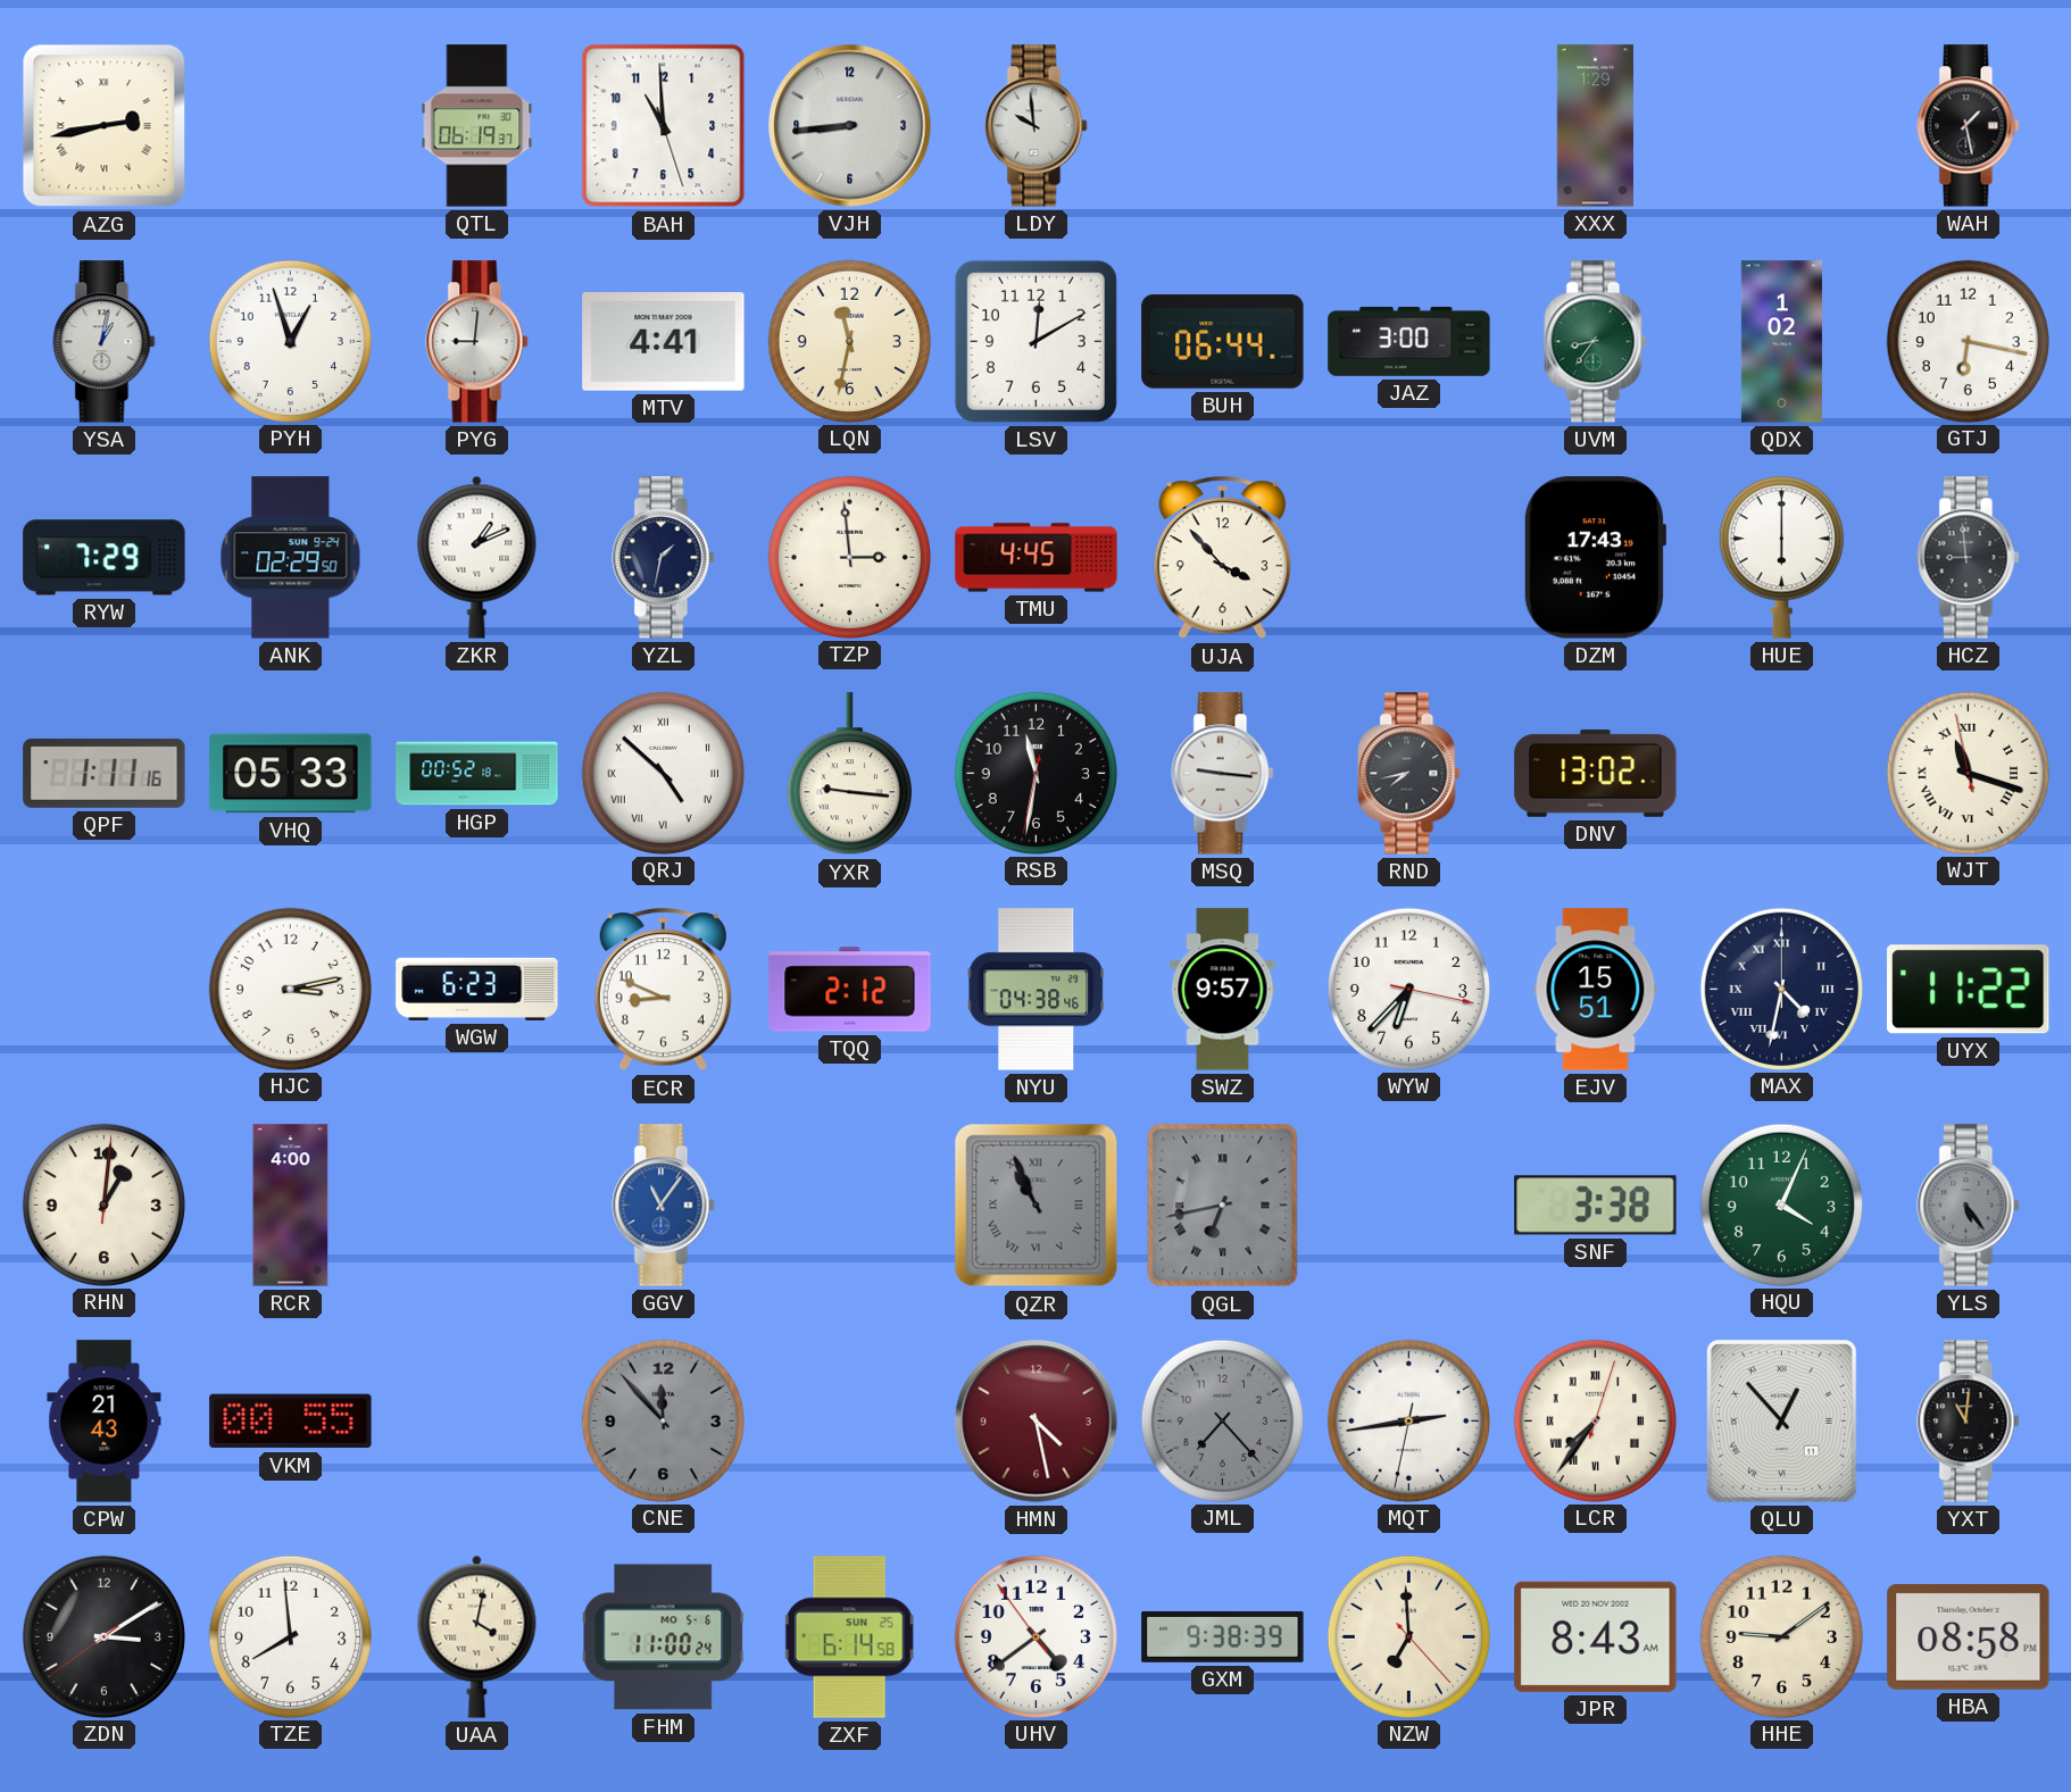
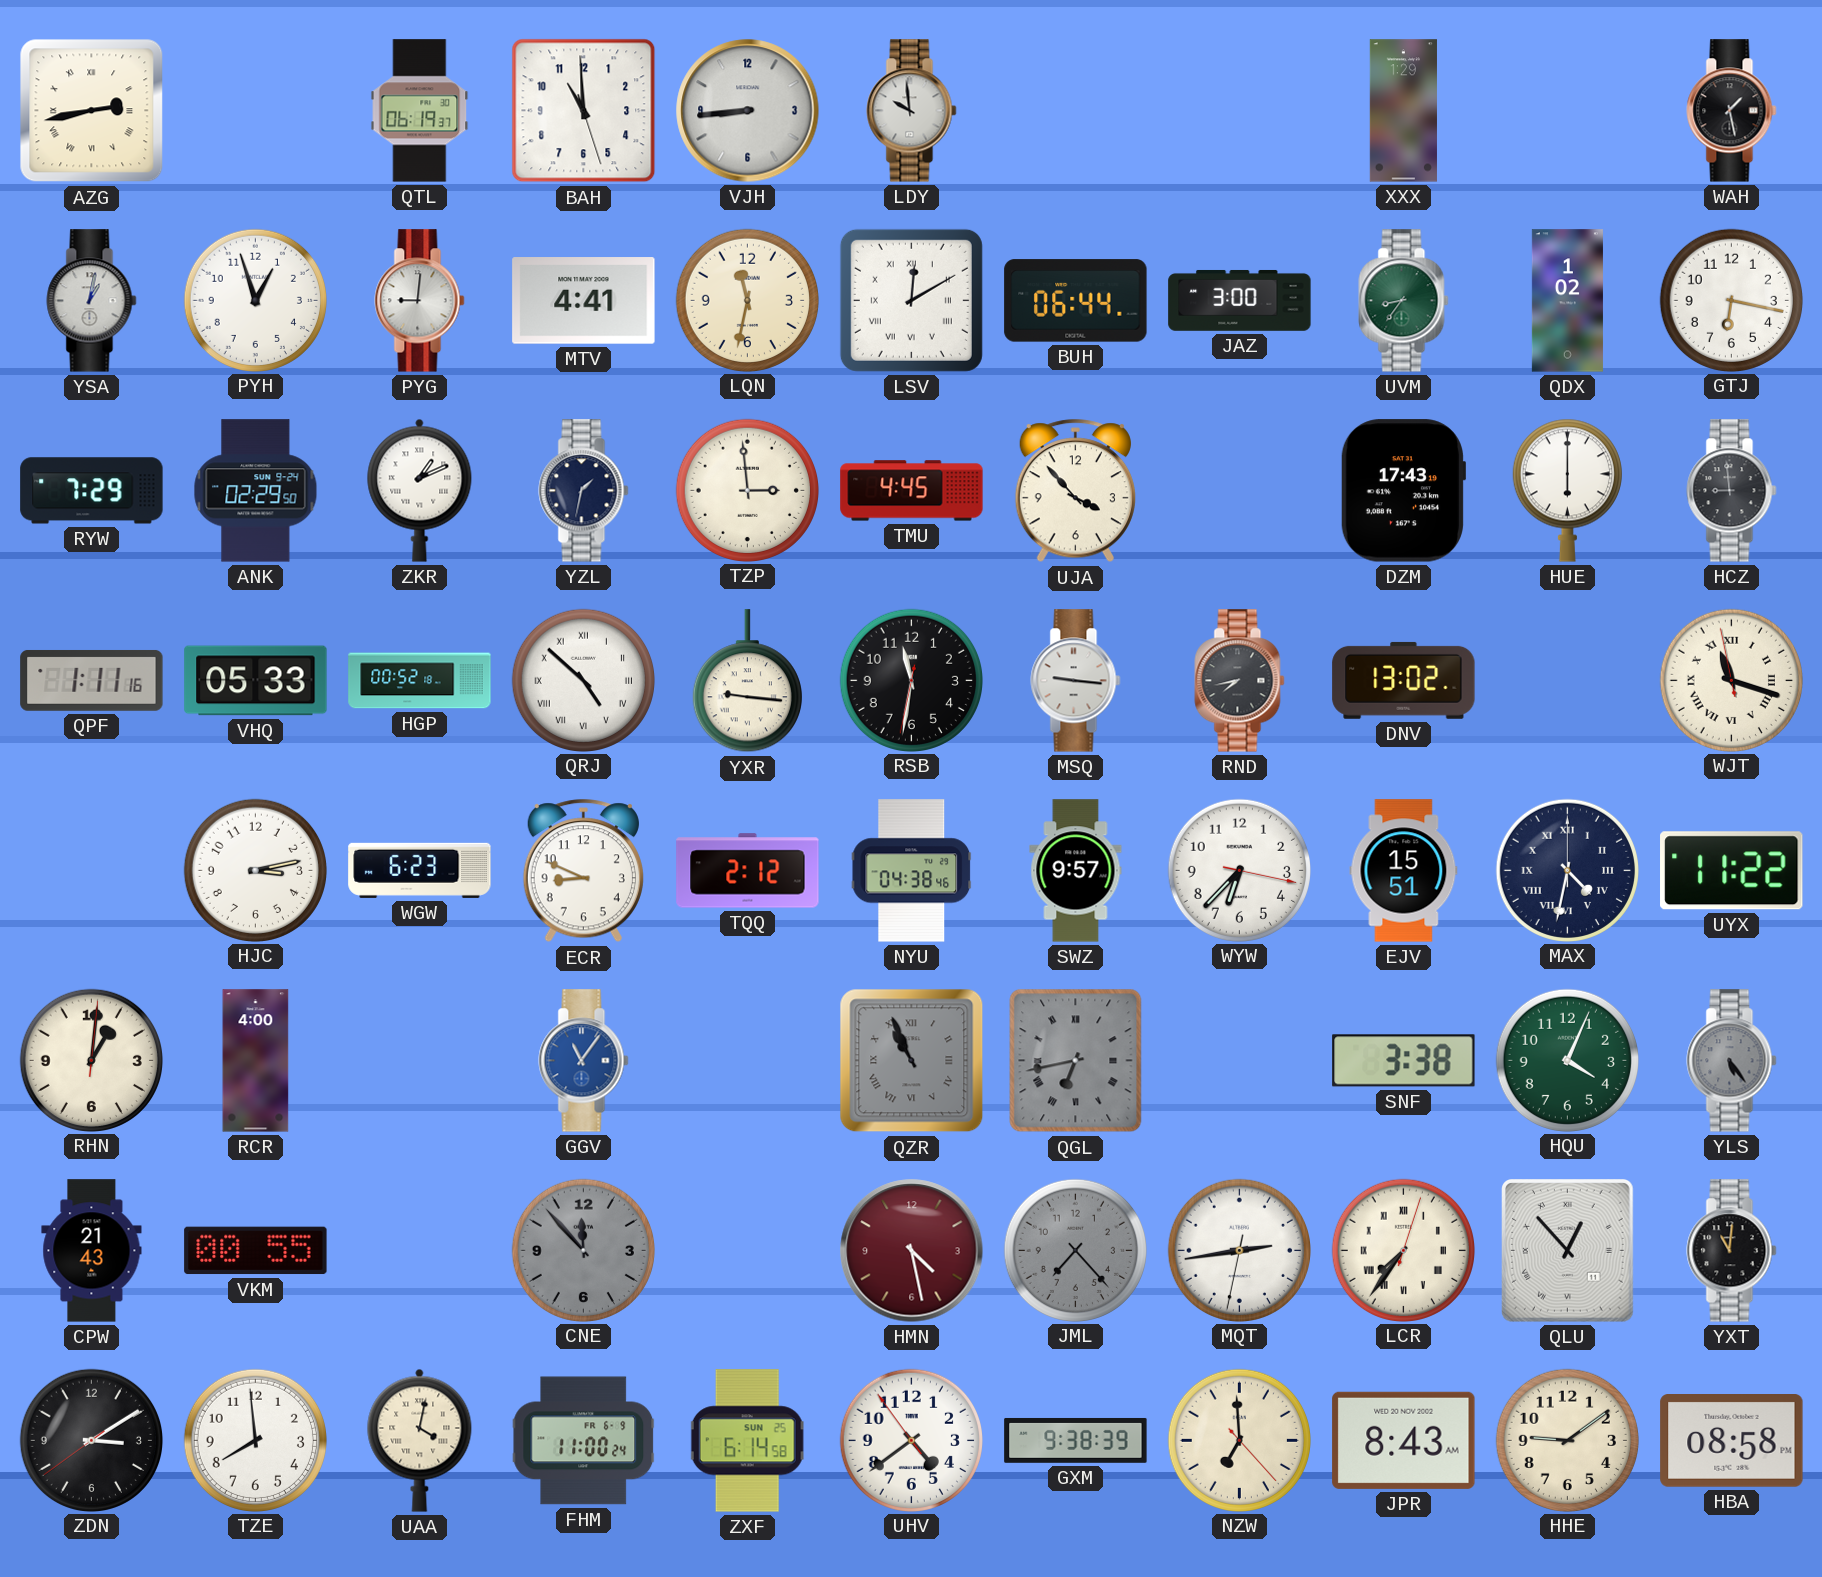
LSV numerals: Arabic -> Roman (911, 300)
FHM date: MO 5-6 -> FR 6-9 (584, 1441)
